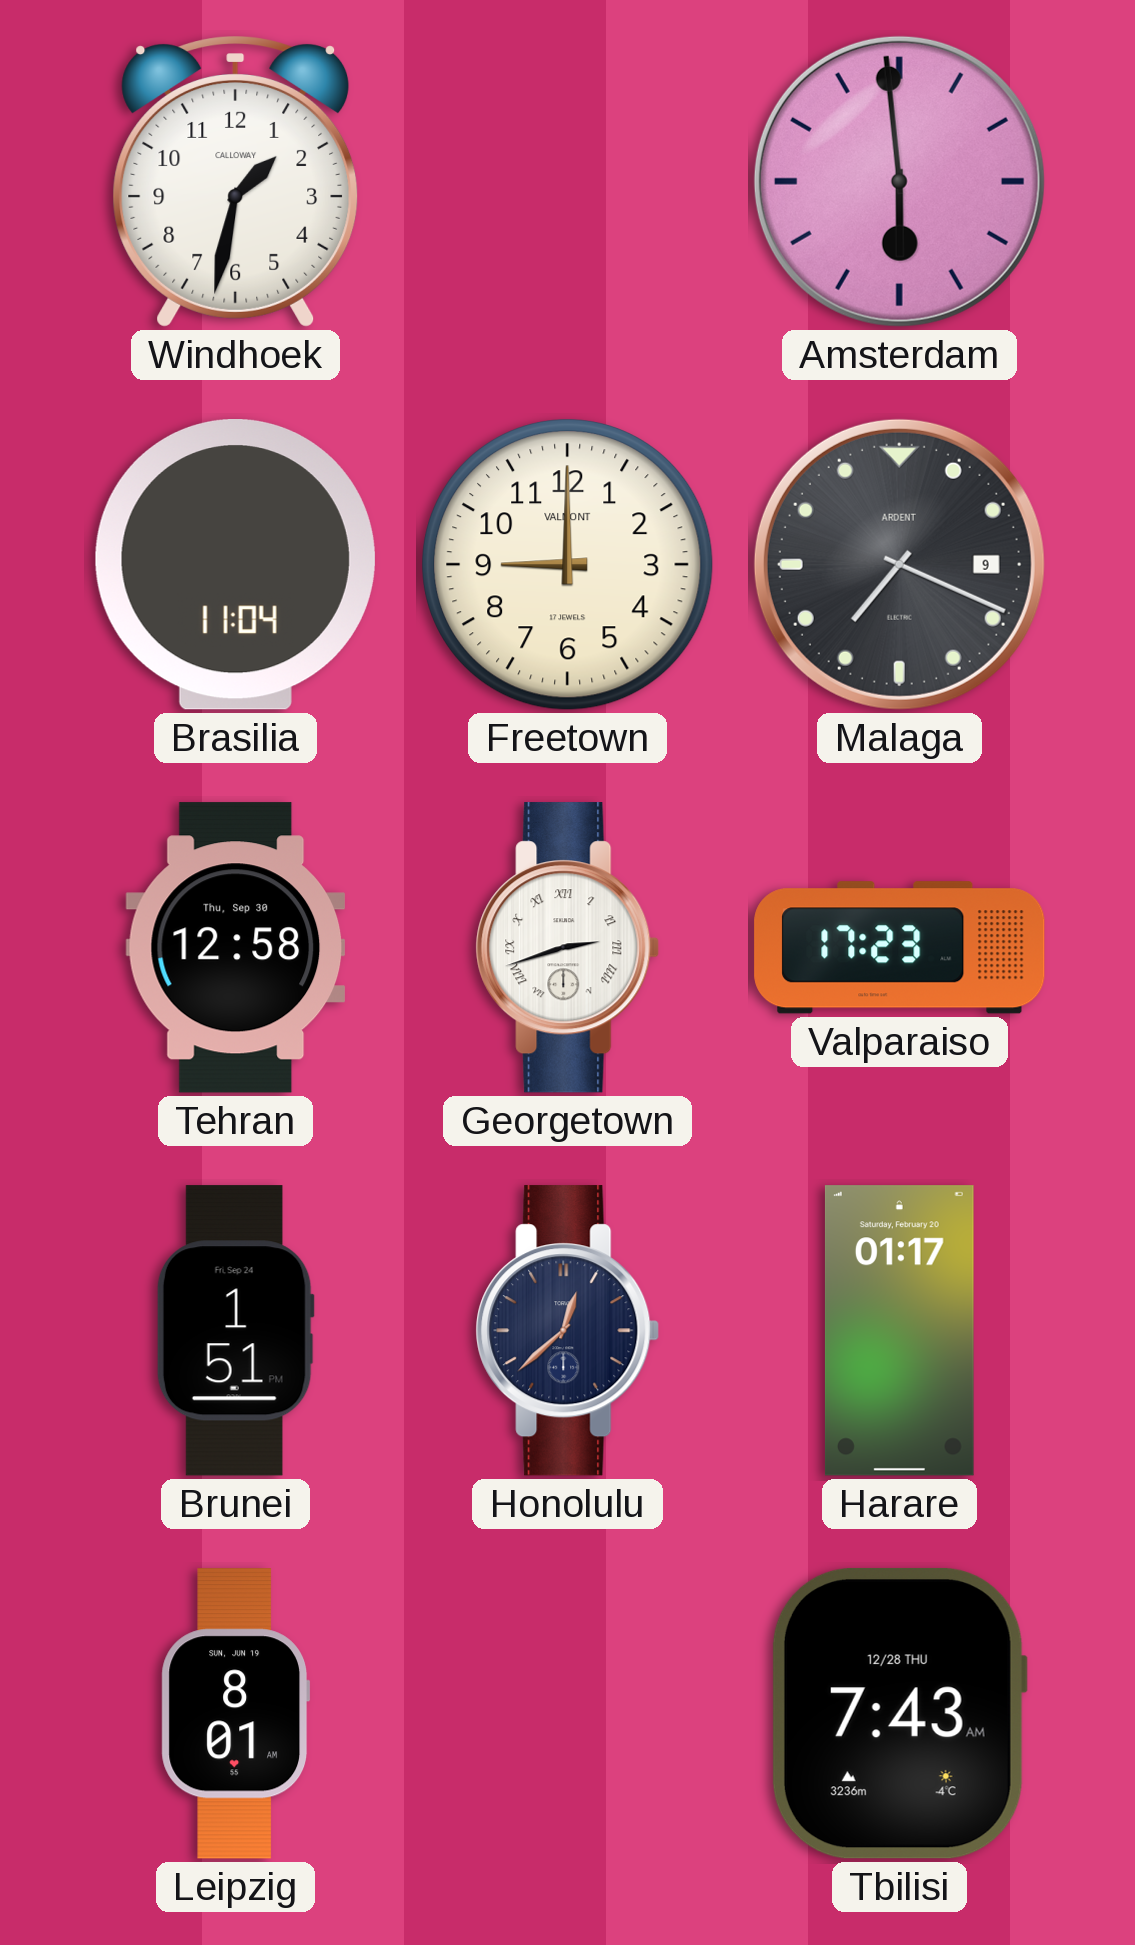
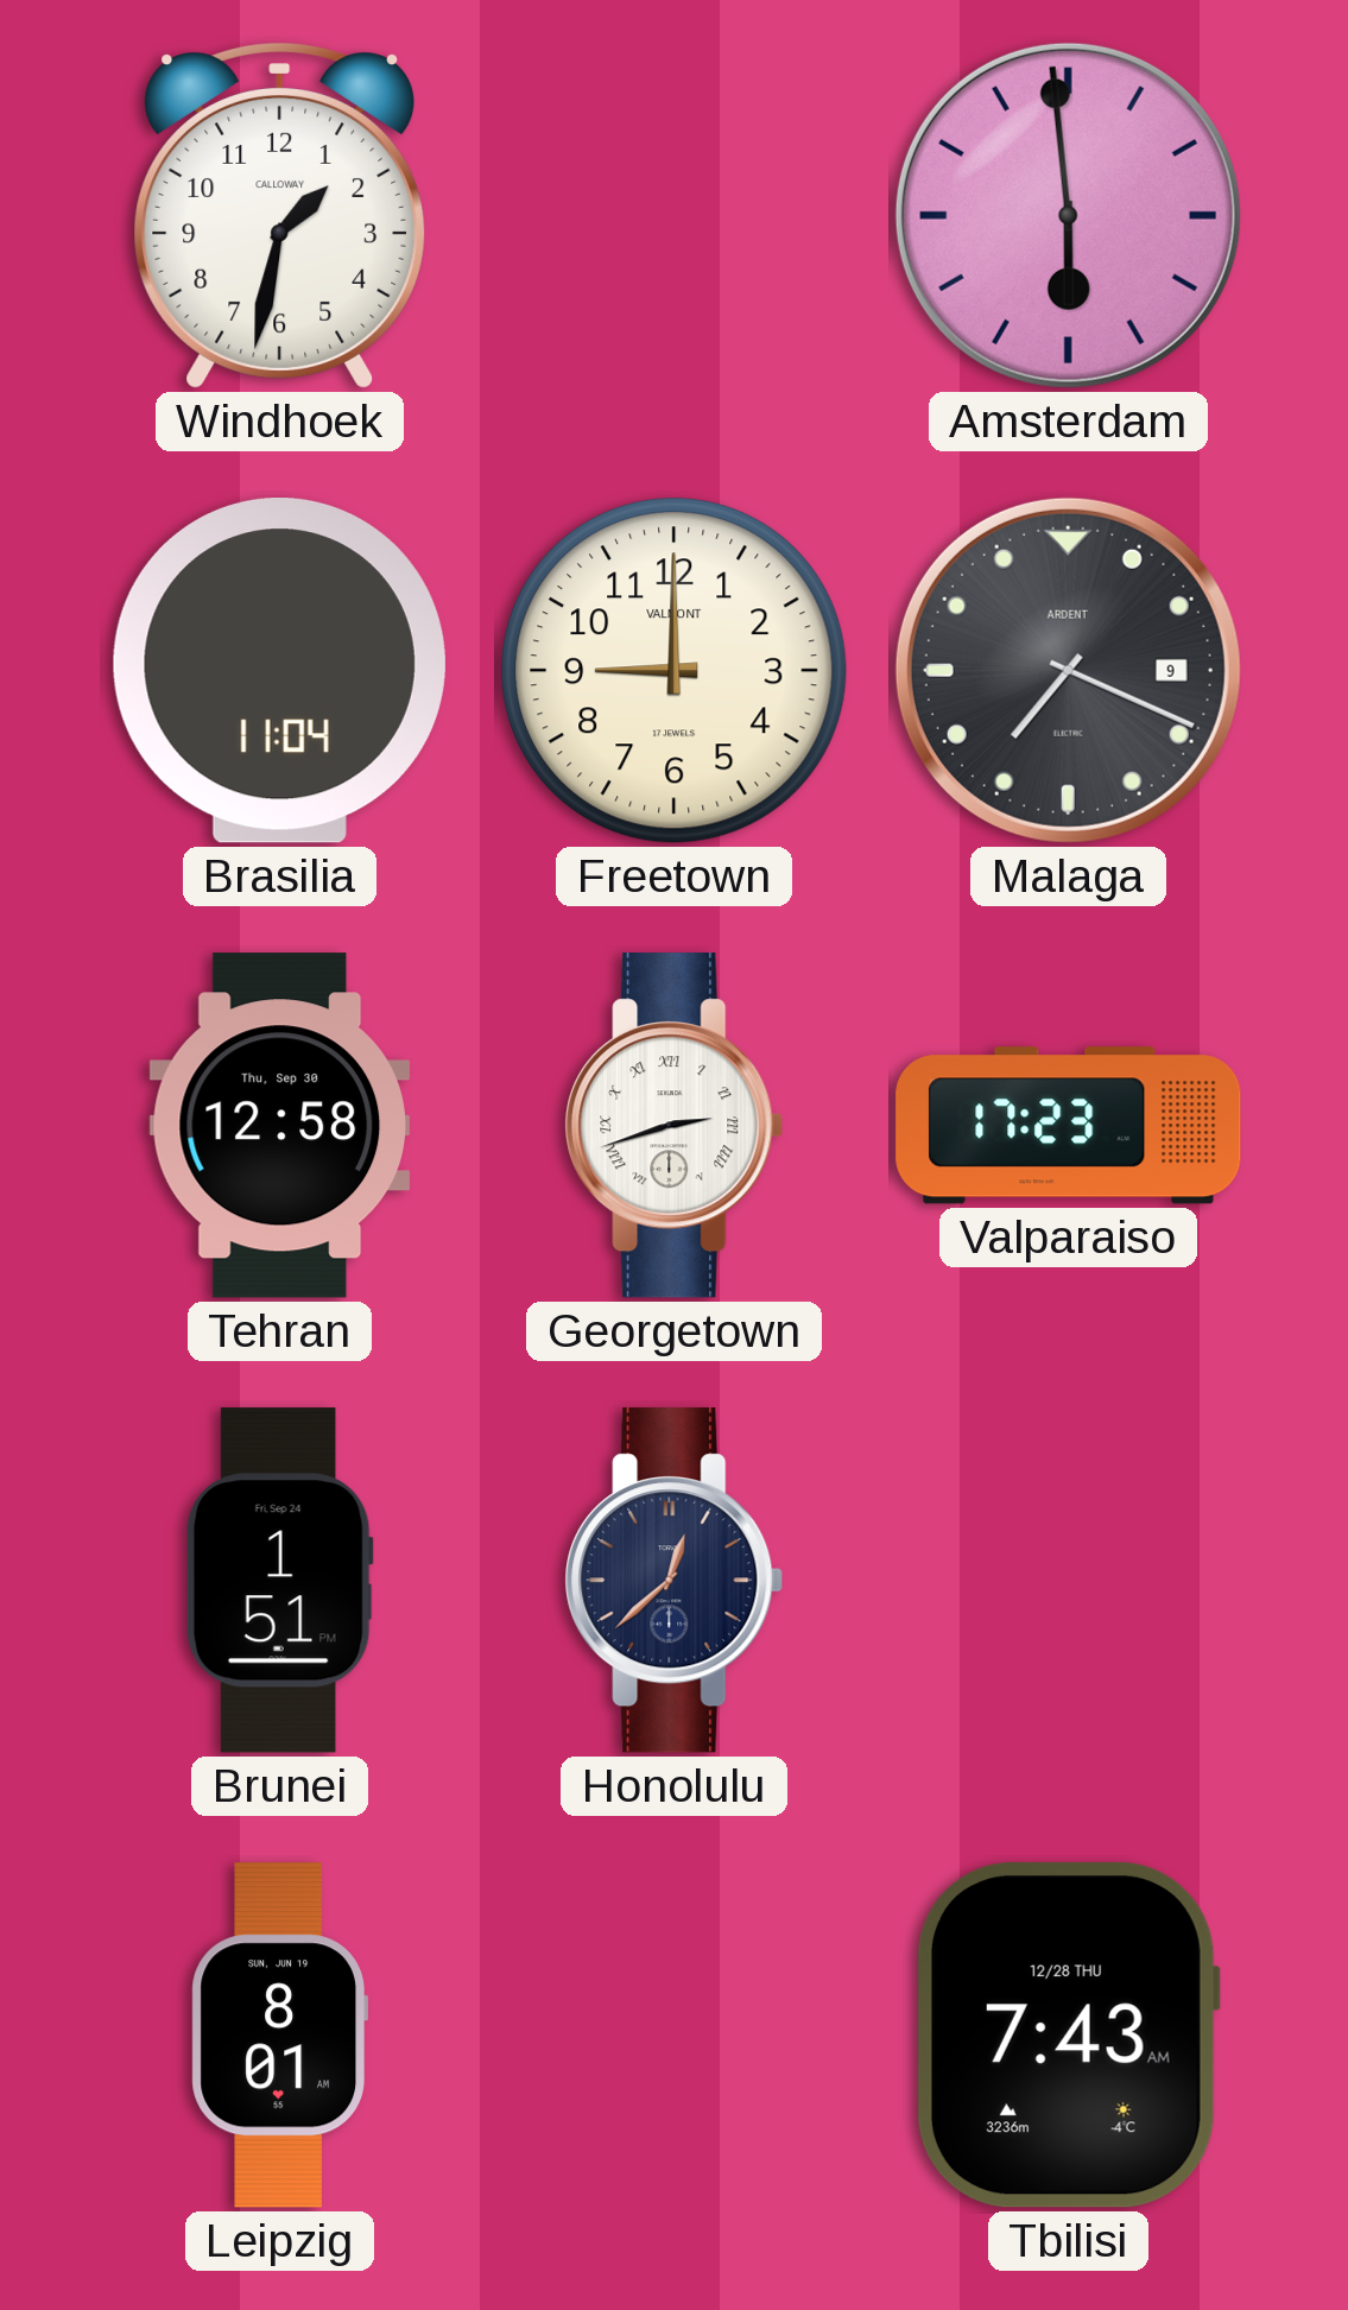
Harare: 01:17 -> none (899, 1331)
